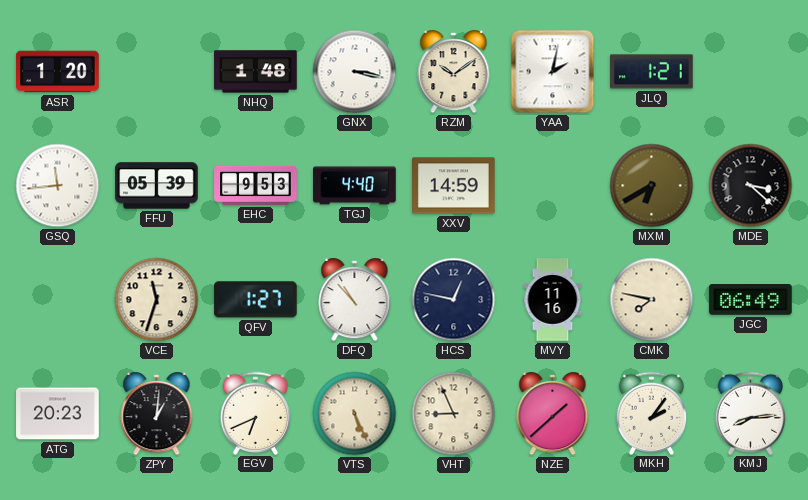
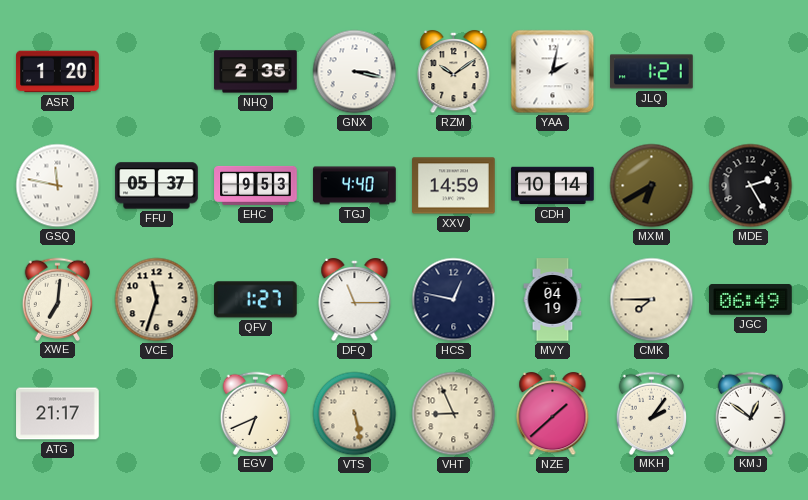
NHQ: 1:48 -> 2:35 (256, 72)
GSQ: 11:44 -> 11:47 (58, 186)
FFU: 05:39 -> 05:37 (157, 186)
CDH: none -> 10:14 (553, 186)
MDE: 3:22 -> 2:25 (751, 186)
XWE: none -> 7:01 (58, 299)
DFQ: 10:53 -> 11:15 (355, 301)
MVY: 11:16 -> 04:19 (553, 300)
CMK: 7:47 -> 7:45 (652, 300)
ATG: 20:23 -> 21:17 (58, 414)
ZPY: 1:01 -> none (157, 415)
VTS: 5:26 -> 5:28 (355, 414)
KMJ: 8:14 -> 12:51 (751, 413)
